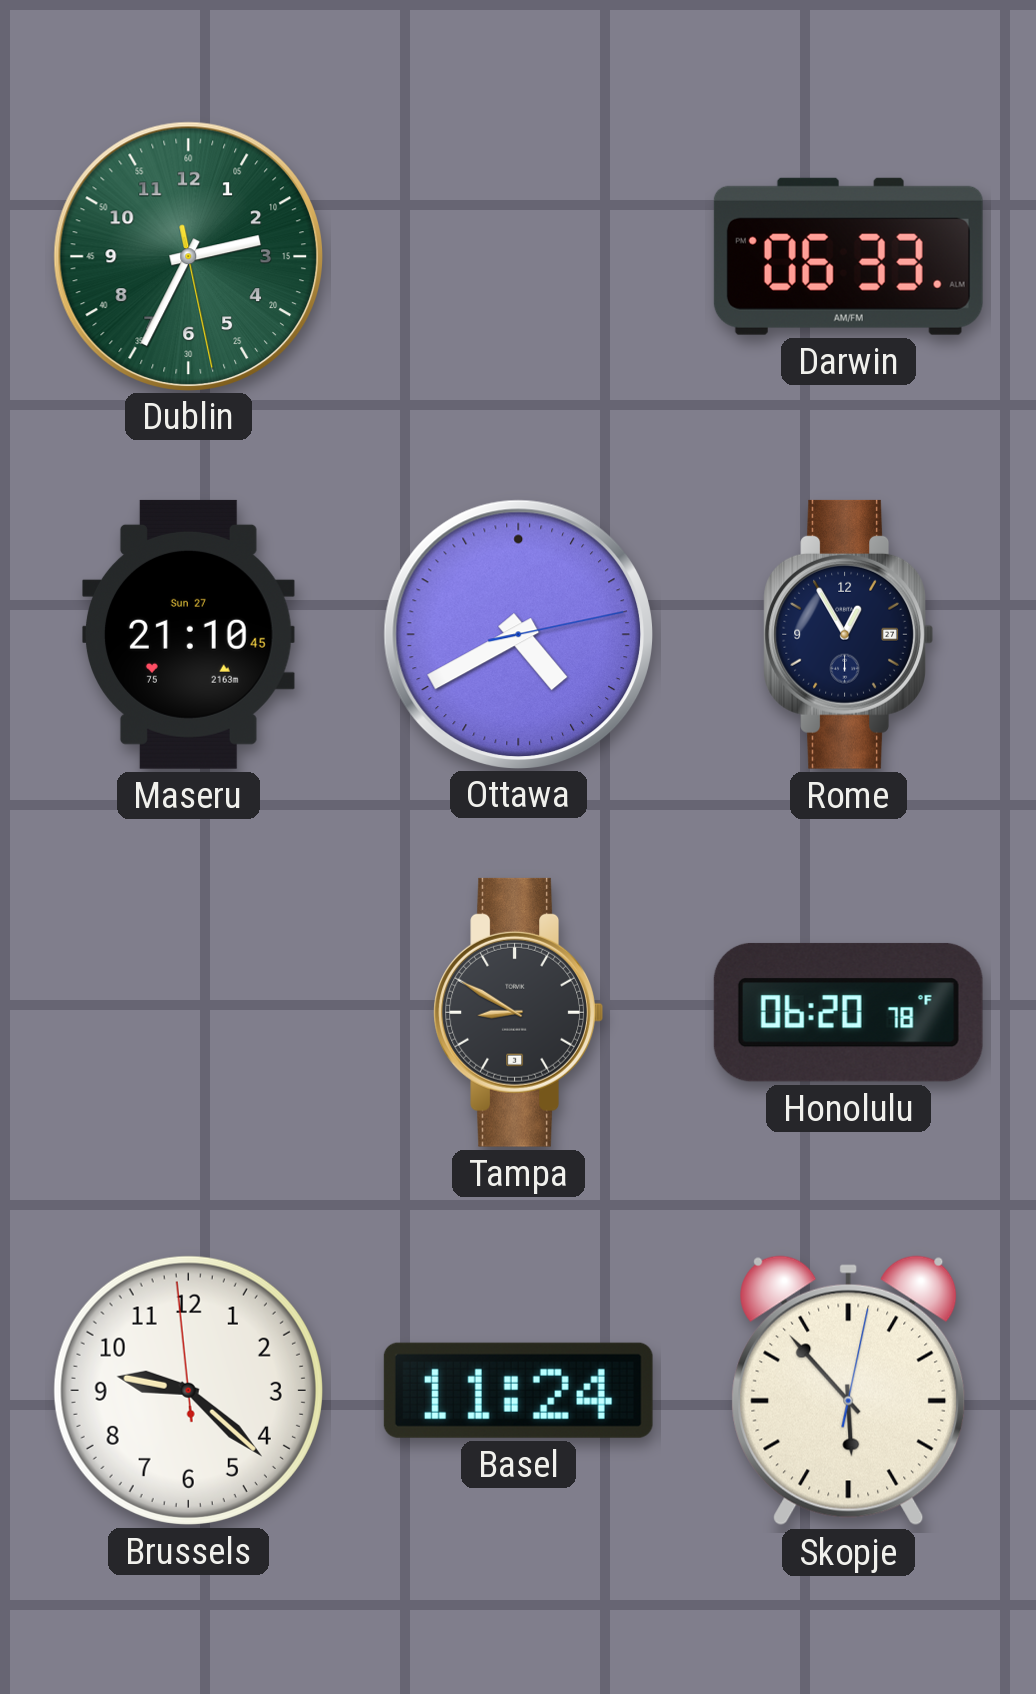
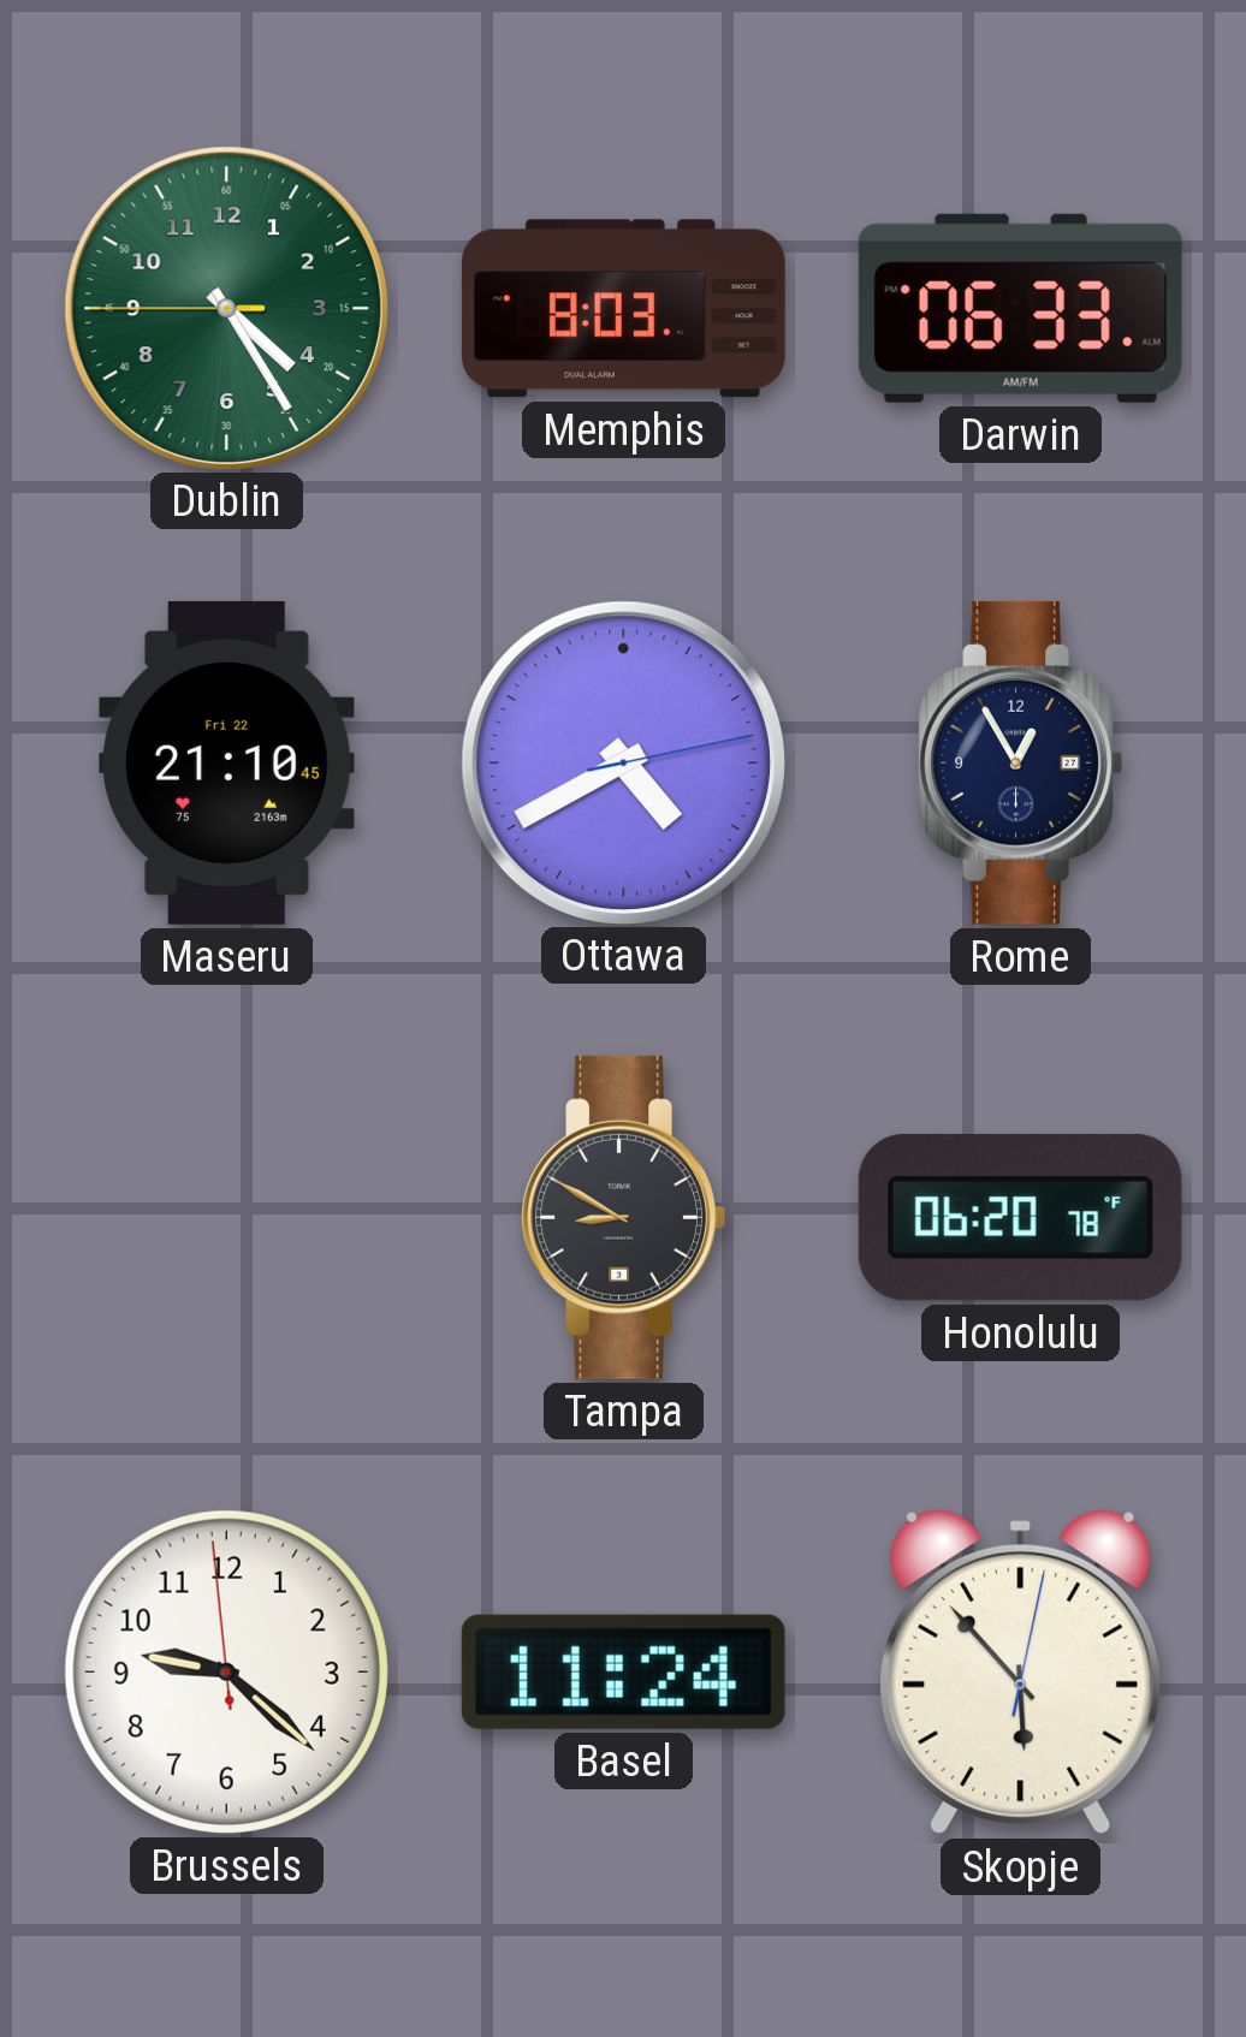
Dublin: 2:34 -> 4:24 (226, 308)
Memphis: none -> 8:03 (623, 309)
Maseru date: Sun 27 -> Fri 22 (227, 762)
